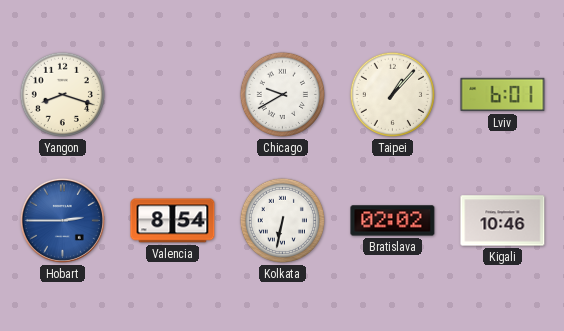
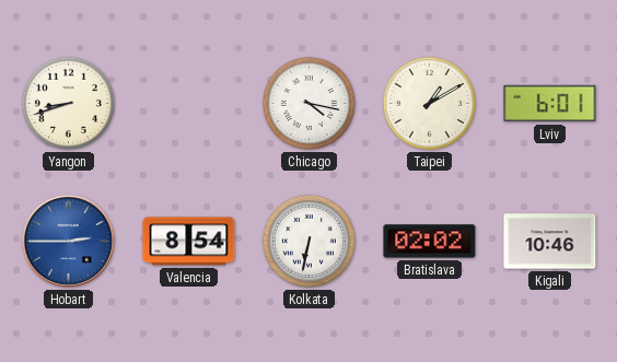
Yangon: 8:18 -> 8:42 (68, 103)
Chicago: 9:40 -> 4:17 (308, 103)
Taipei: 1:07 -> 1:10 (429, 103)
